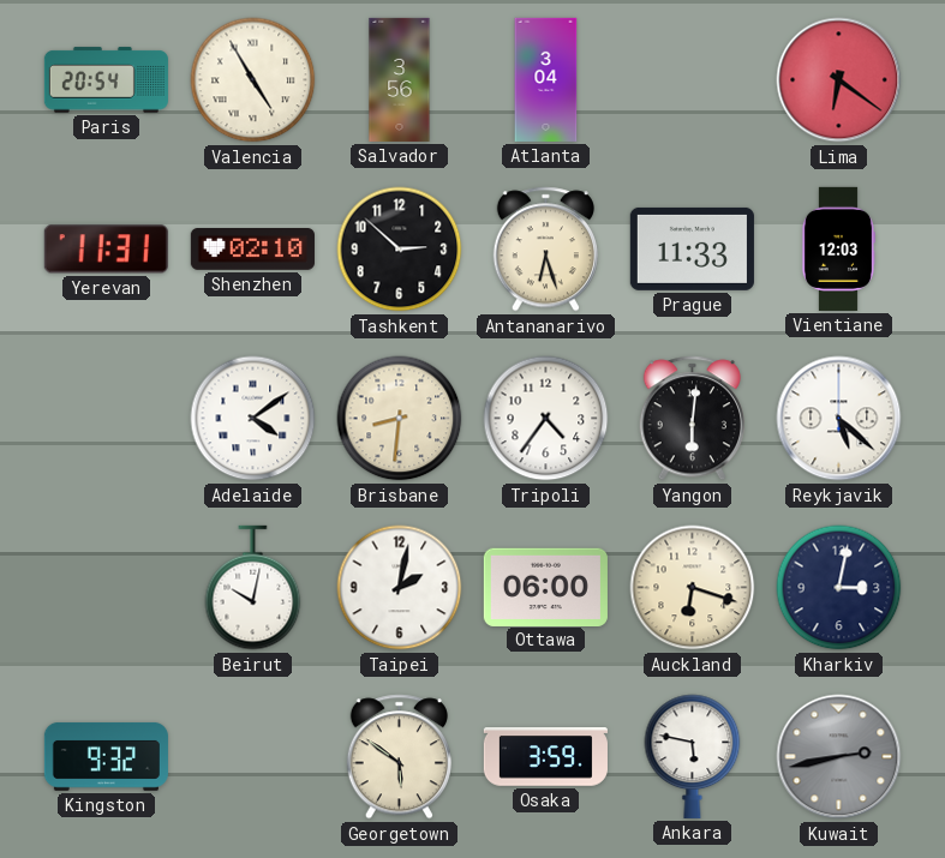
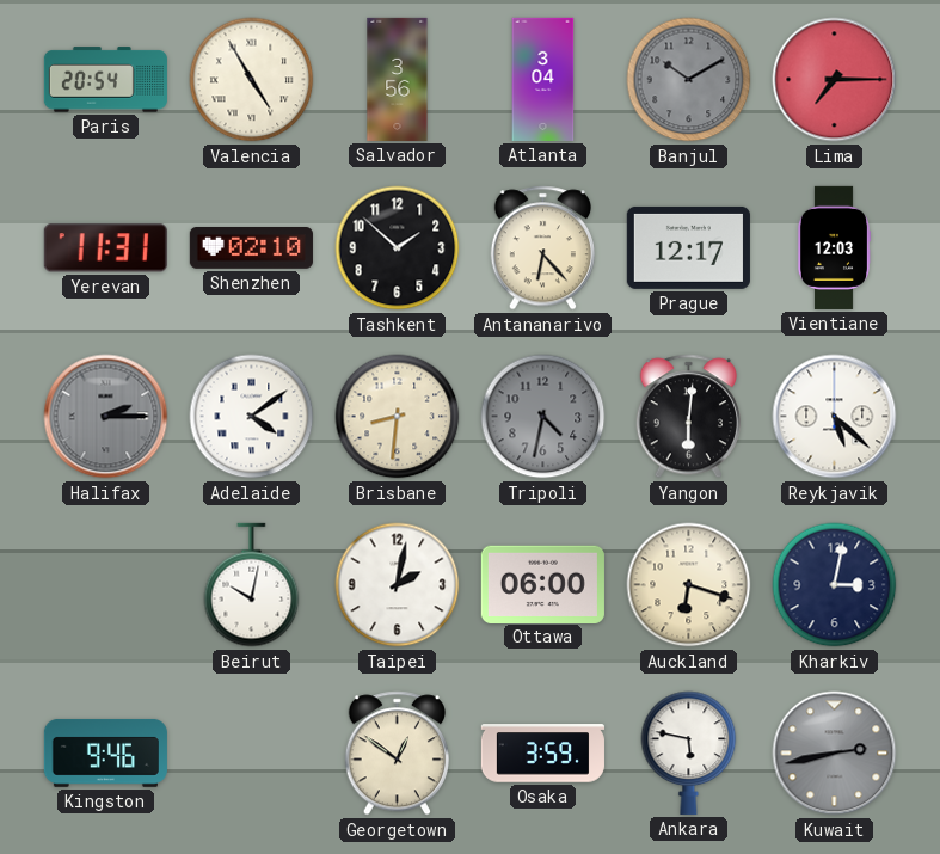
Banjul: none -> 10:10 (689, 80)
Lima: 6:21 -> 7:15 (835, 80)
Tashkent: 2:52 -> 1:52 (398, 248)
Antananarivo: 6:27 -> 6:23 (542, 248)
Prague: 11:33 -> 12:17 (688, 247)
Halifax: none -> 2:15 (106, 417)
Tripoli: 4:36 -> 4:32 (543, 417)
Tripoli dial: white -> grey (543, 417)
Kingston: 9:32 -> 9:46 (105, 752)
Georgetown: 5:51 -> 12:51 (397, 754)
